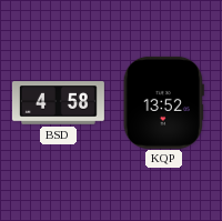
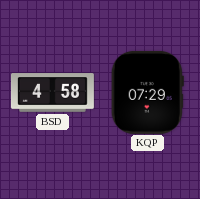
KQP: 13:52 -> 07:29 (147, 92)
